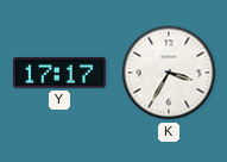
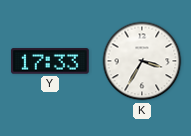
Y: 17:17 -> 17:33 (50, 61)
